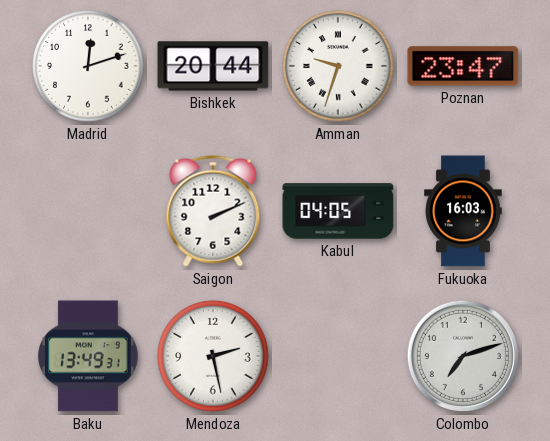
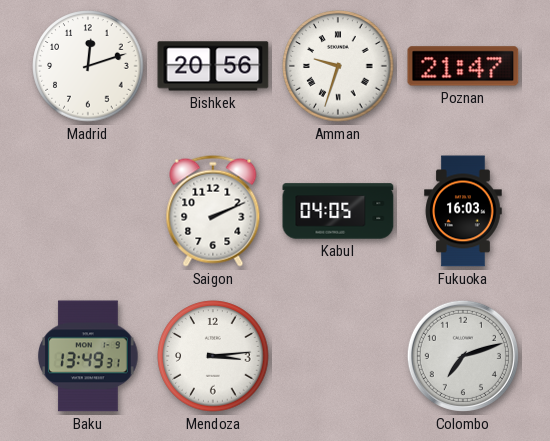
Bishkek: 20:44 -> 20:56 (213, 66)
Poznan: 23:47 -> 21:47 (463, 66)
Mendoza: 2:28 -> 3:14 (213, 356)
